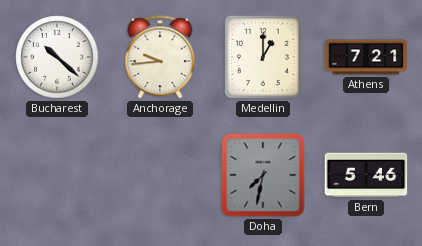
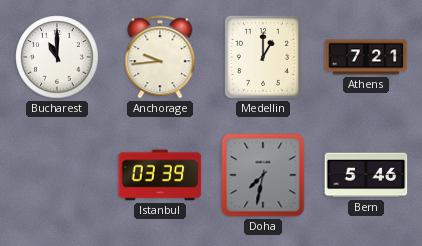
Bucharest: 10:22 -> 11:00 (57, 57)
Istanbul: none -> 03:39 (160, 175)
